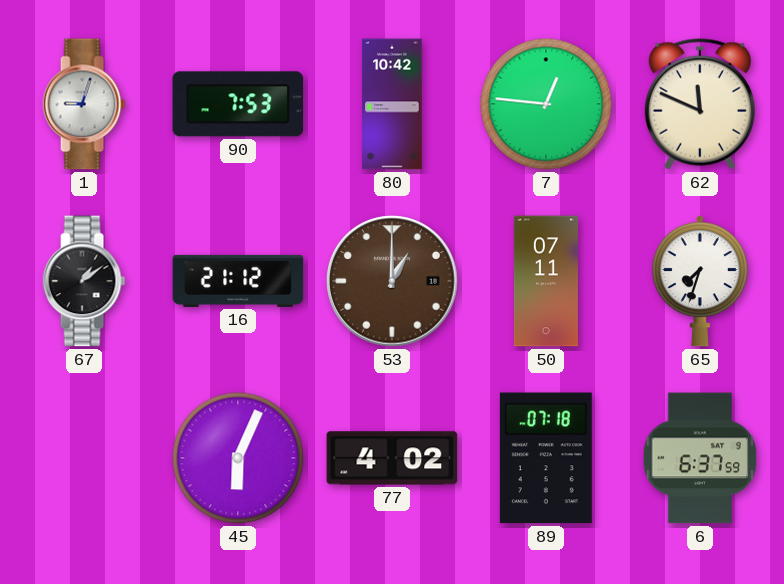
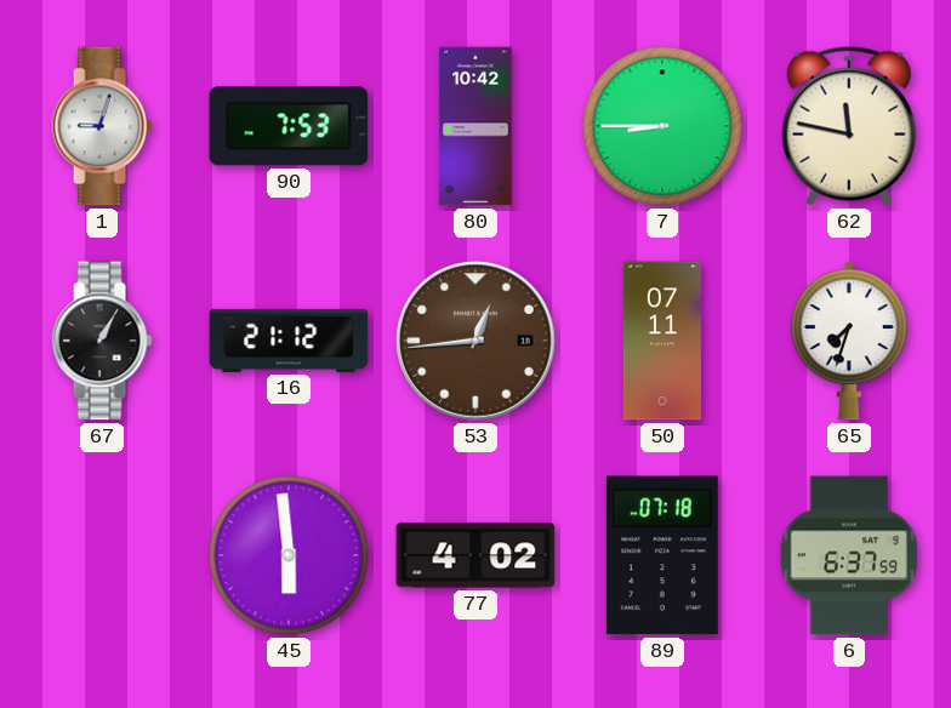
7: 12:46 -> 8:45 (662, 126)
62: 11:49 -> 11:47 (849, 126)
67: 1:09 -> 1:05 (102, 341)
53: 1:00 -> 12:44 (475, 341)
45: 6:04 -> 5:59 (289, 555)
